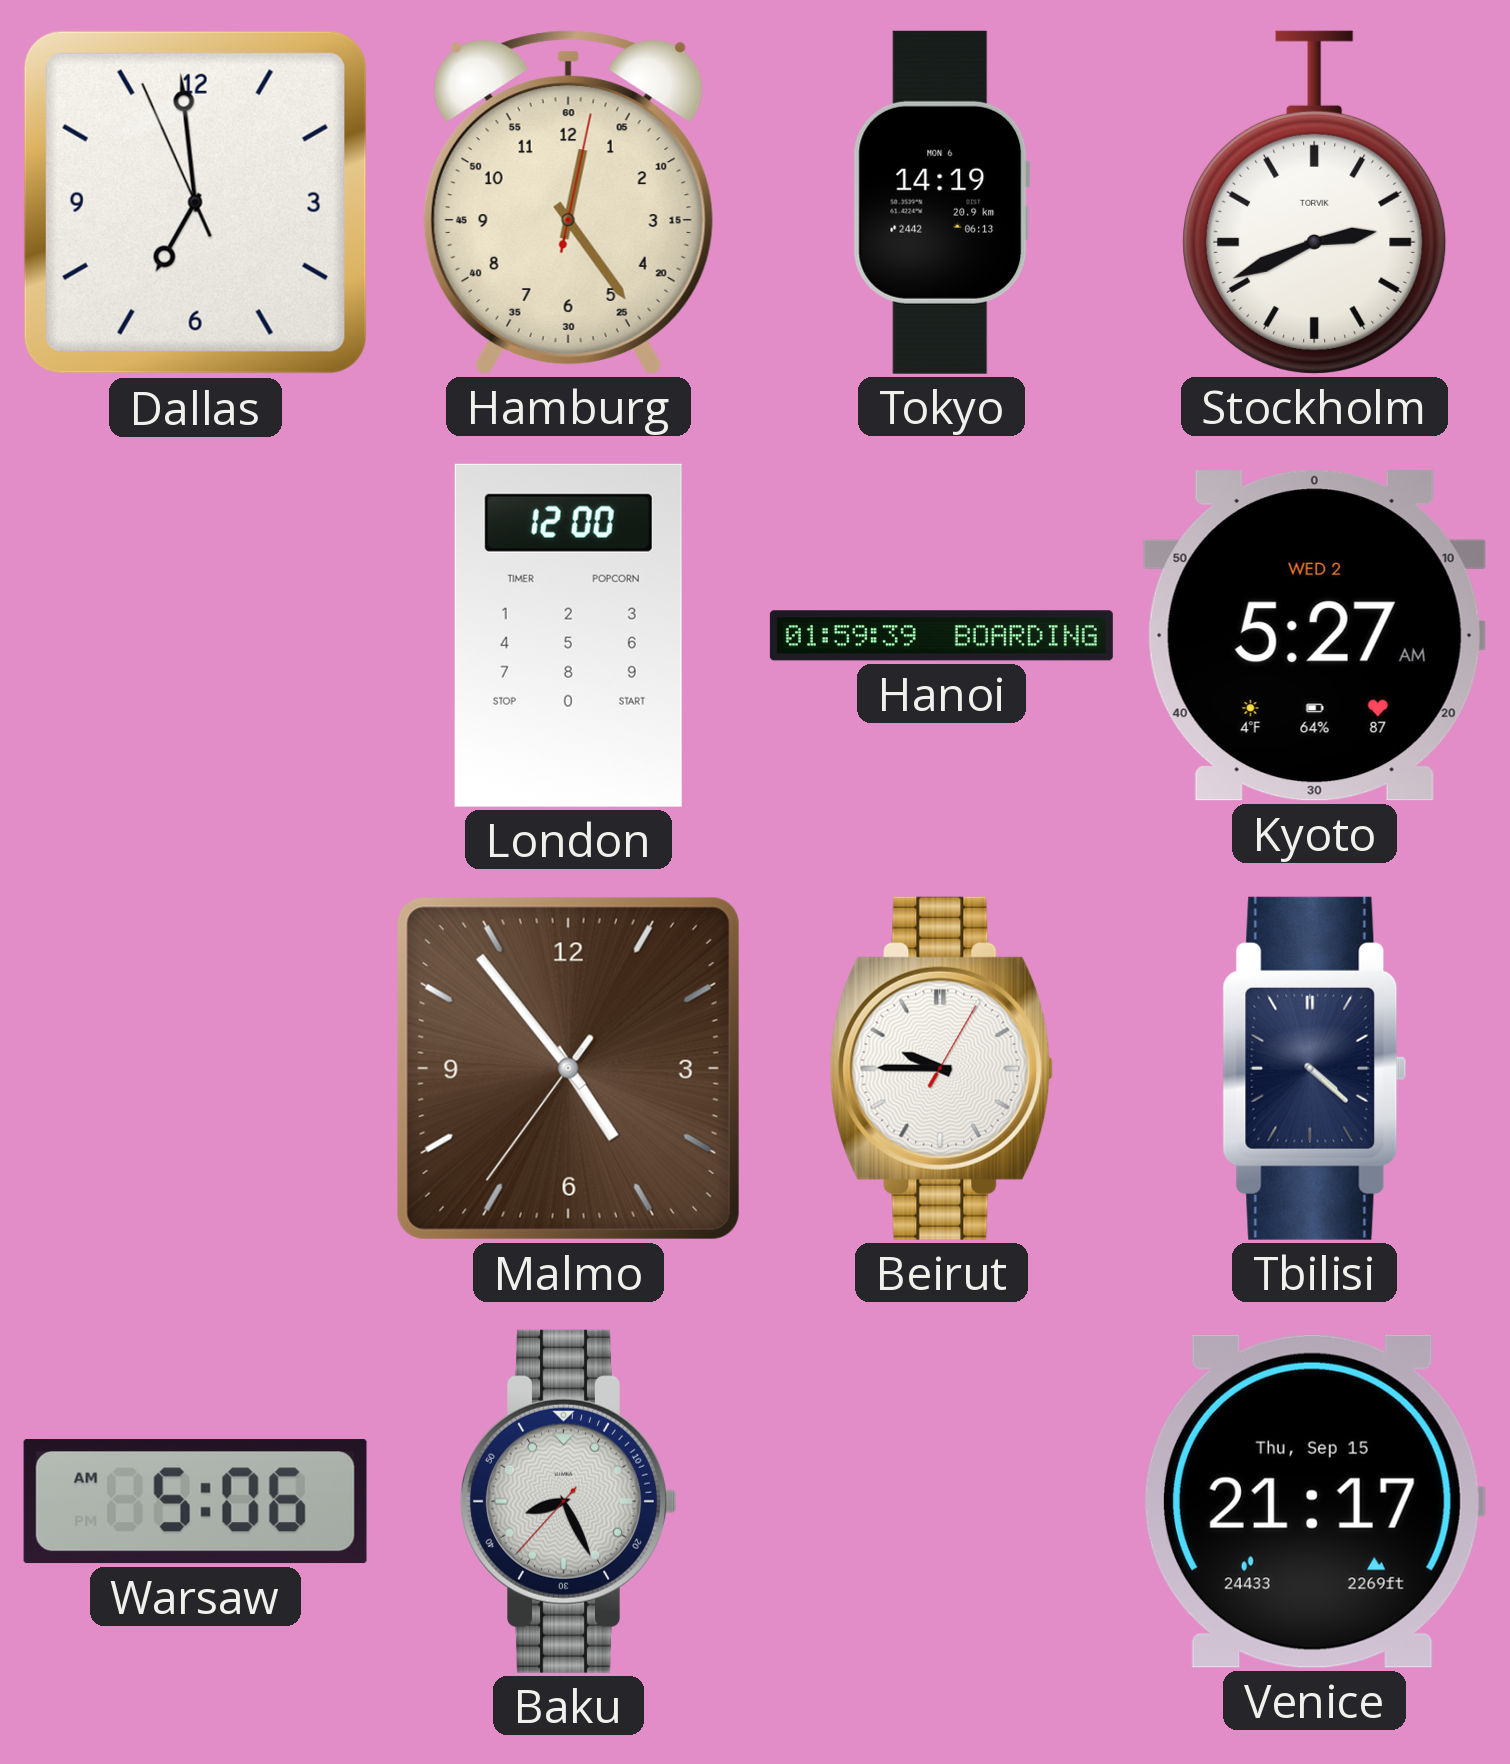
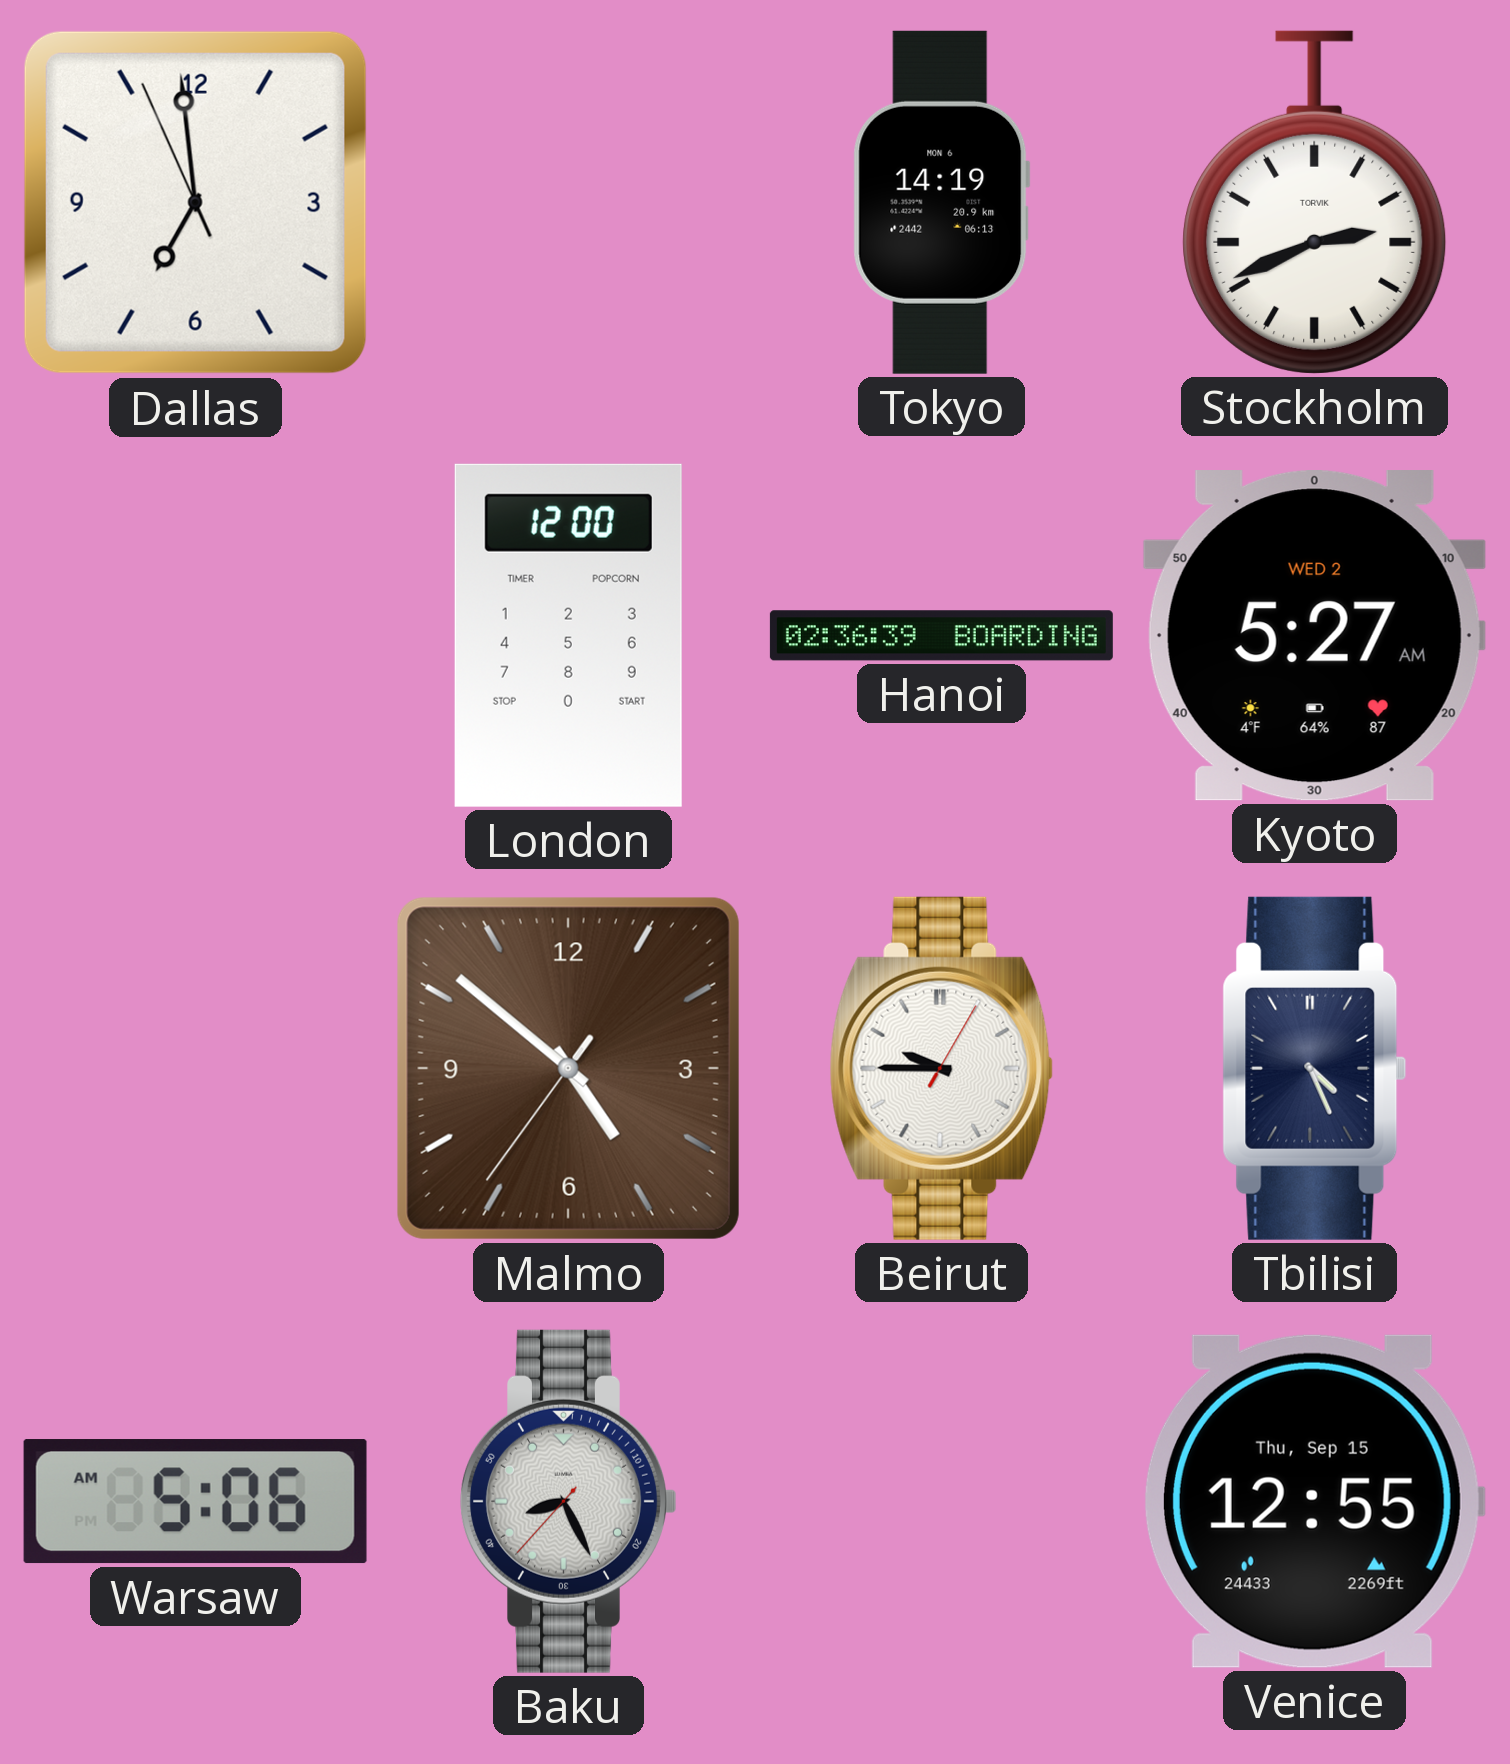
Hamburg: 12:24 -> none (568, 202)
Hanoi: 01:59 -> 02:36 (941, 636)
Malmo: 4:53 -> 4:51 (568, 1068)
Tbilisi: 4:22 -> 4:26 (1315, 1068)
Venice: 21:17 -> 12:55 (1314, 1501)
